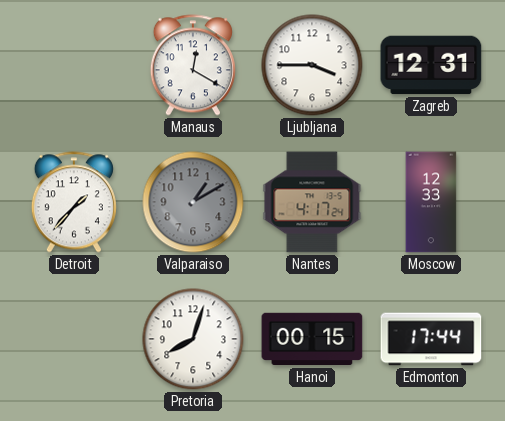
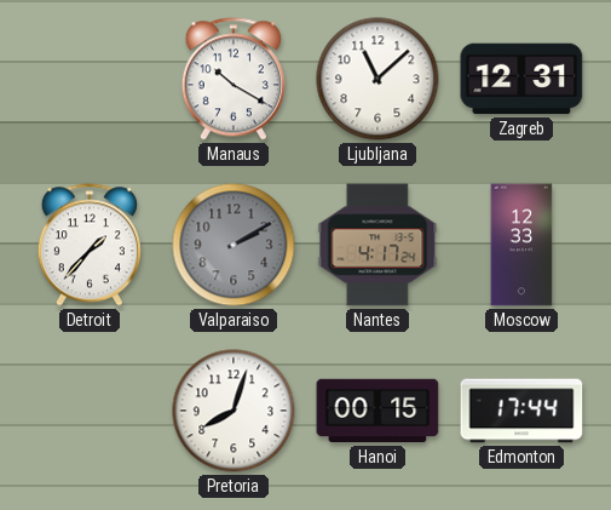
Manaus: 12:20 -> 10:20 (234, 79)
Ljubljana: 3:45 -> 11:08 (377, 79)
Valparaiso: 1:10 -> 2:10 (234, 245)
